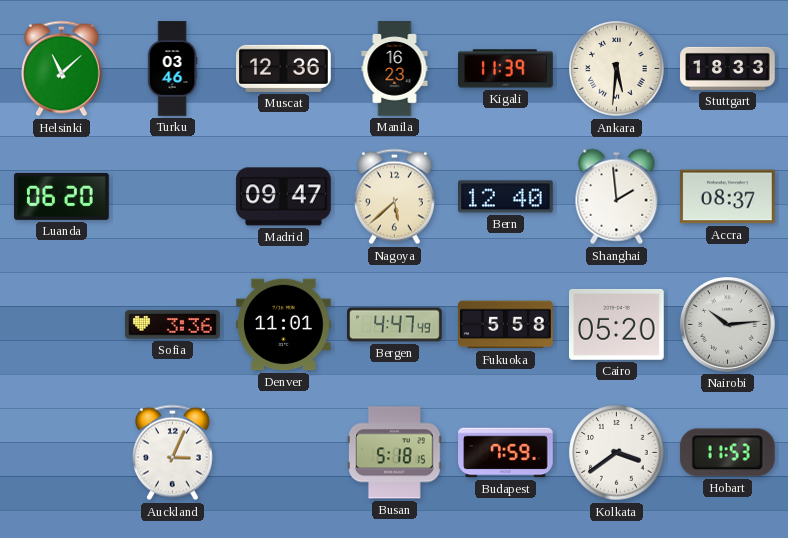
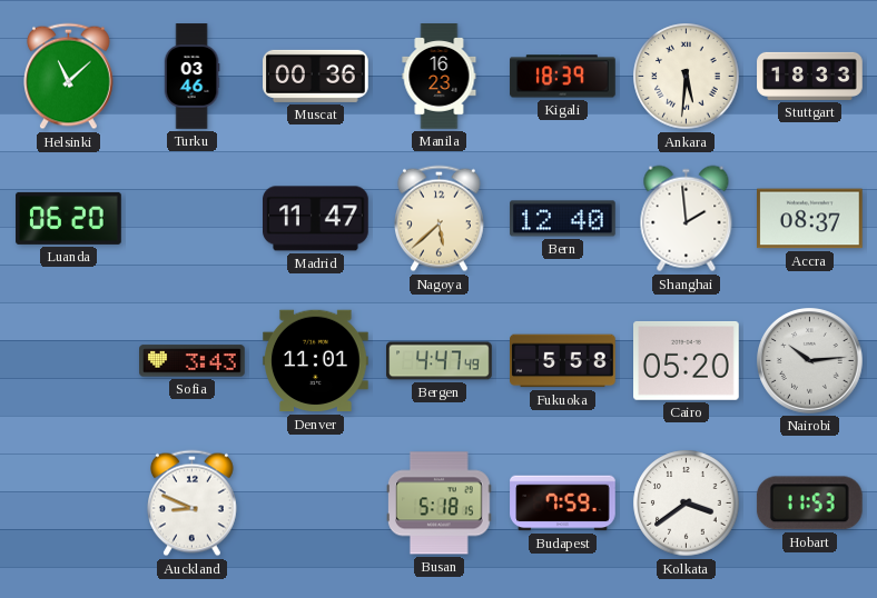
Muscat: 12:36 -> 00:36 (316, 76)
Kigali: 11:39 -> 18:39 (563, 77)
Madrid: 09:47 -> 11:47 (316, 219)
Sofia: 3:36 -> 3:43 (193, 361)
Auckland: 3:04 -> 8:49 (193, 504)
